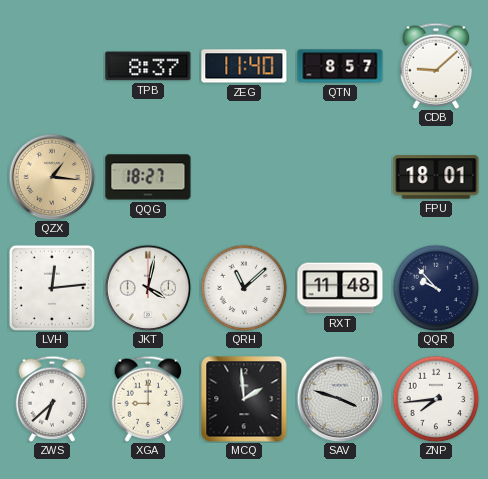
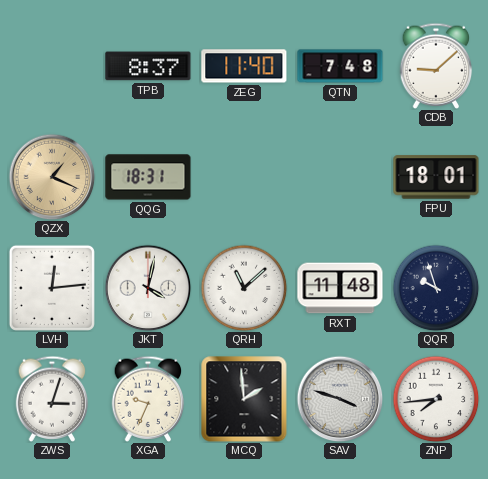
QTN: 8:57 -> 7:48 (340, 66)
QZX: 1:16 -> 1:19 (52, 177)
QQG: 18:27 -> 18:31 (148, 177)
QQR: 9:53 -> 9:57 (436, 288)
ZWS: 6:38 -> 3:03 (52, 399)
XGA: 9:00 -> 9:34 (148, 399)
